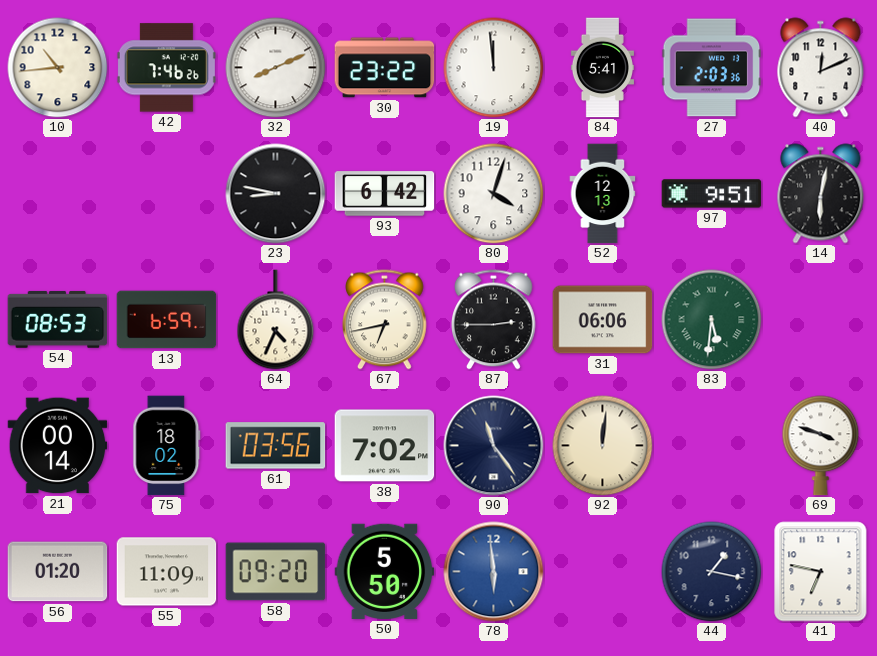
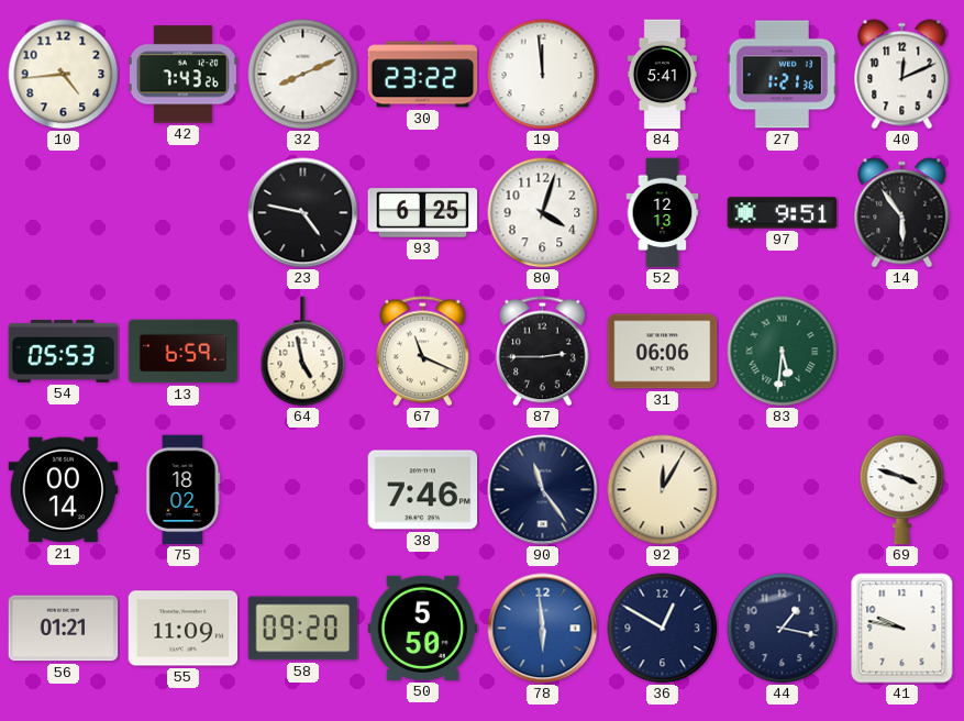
10: 10:44 -> 4:44 (64, 75)
42: 7:46 -> 7:43 (182, 75)
27: 2:03 -> 1:21 (783, 75)
23: 8:47 -> 4:47 (303, 213)
93: 6:42 -> 6:25 (423, 213)
14: 6:02 -> 5:54 (902, 213)
54: 08:53 -> 05:53 (64, 351)
64: 4:34 -> 4:58 (303, 352)
67: 6:43 -> 11:19 (423, 352)
61: 03:56 -> none (276, 446)
38: 7:02 -> 7:46 (423, 490)
92: 12:01 -> 12:05 (663, 490)
56: 01:20 -> 01:21 (64, 629)
36: none -> 12:50 (663, 629)
41: 6:47 -> 9:47 (902, 629)
